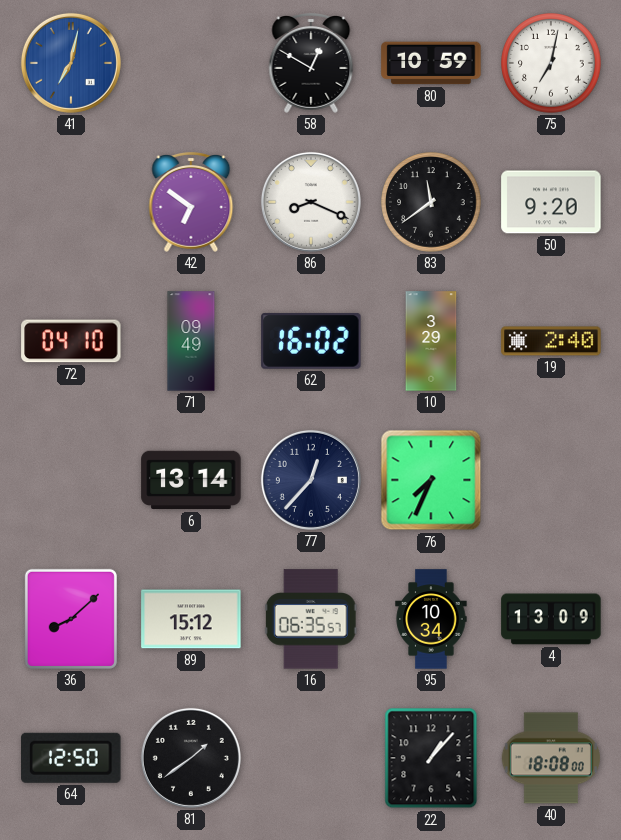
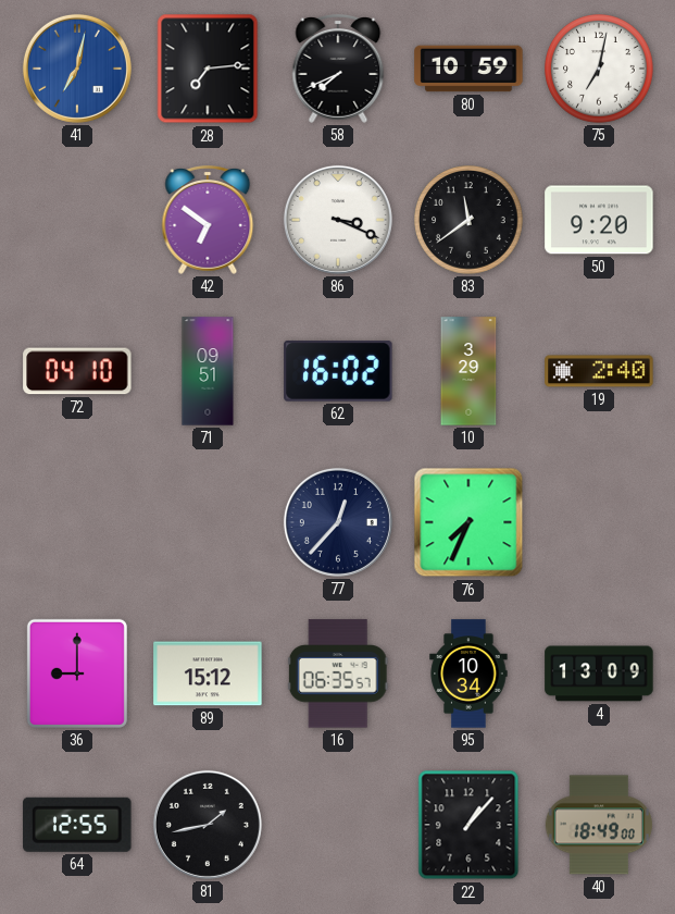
28: none -> 7:14 (208, 69)
58: 12:50 -> 7:41 (338, 70)
86: 8:19 -> 3:19 (338, 220)
71: 09:49 -> 09:51 (208, 371)
6: 13:14 -> none (191, 480)
36: 8:08 -> 9:00 (77, 674)
64: 12:50 -> 12:55 (77, 825)
81: 1:39 -> 1:43 (208, 825)
40: 18:08 -> 18:49 (599, 825)
